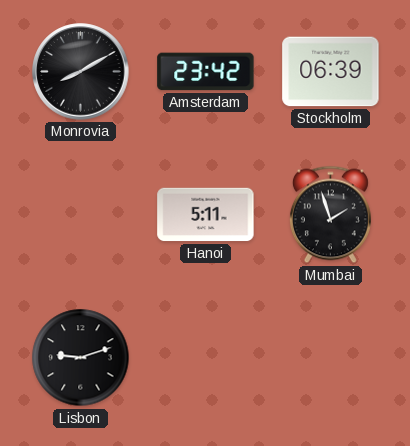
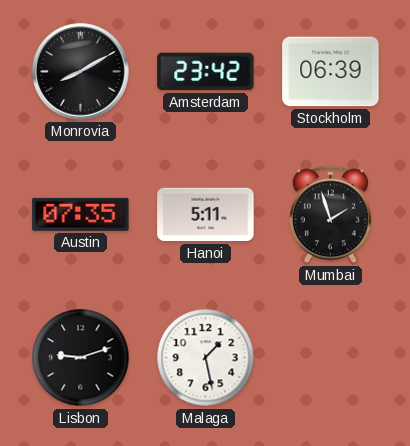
Austin: none -> 07:35 (81, 214)
Malaga: none -> 1:28 (206, 358)
